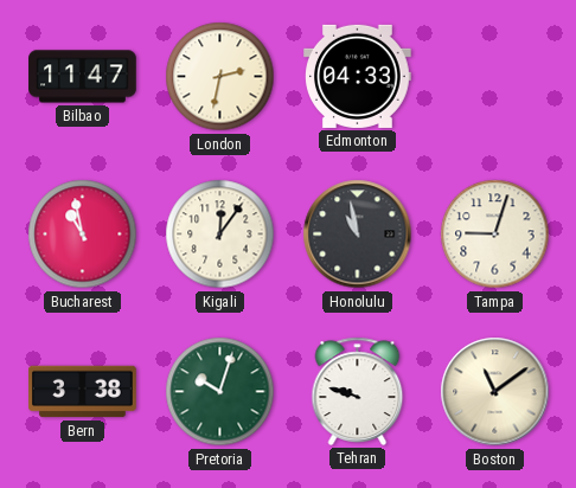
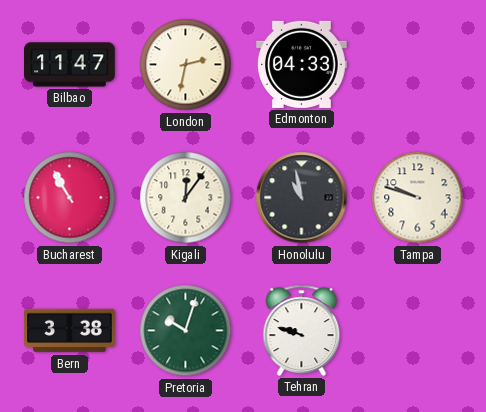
Bucharest: 10:58 -> 10:55 (70, 198)
Tampa: 9:03 -> 9:48 (418, 198)
Boston: 11:09 -> none (495, 392)
